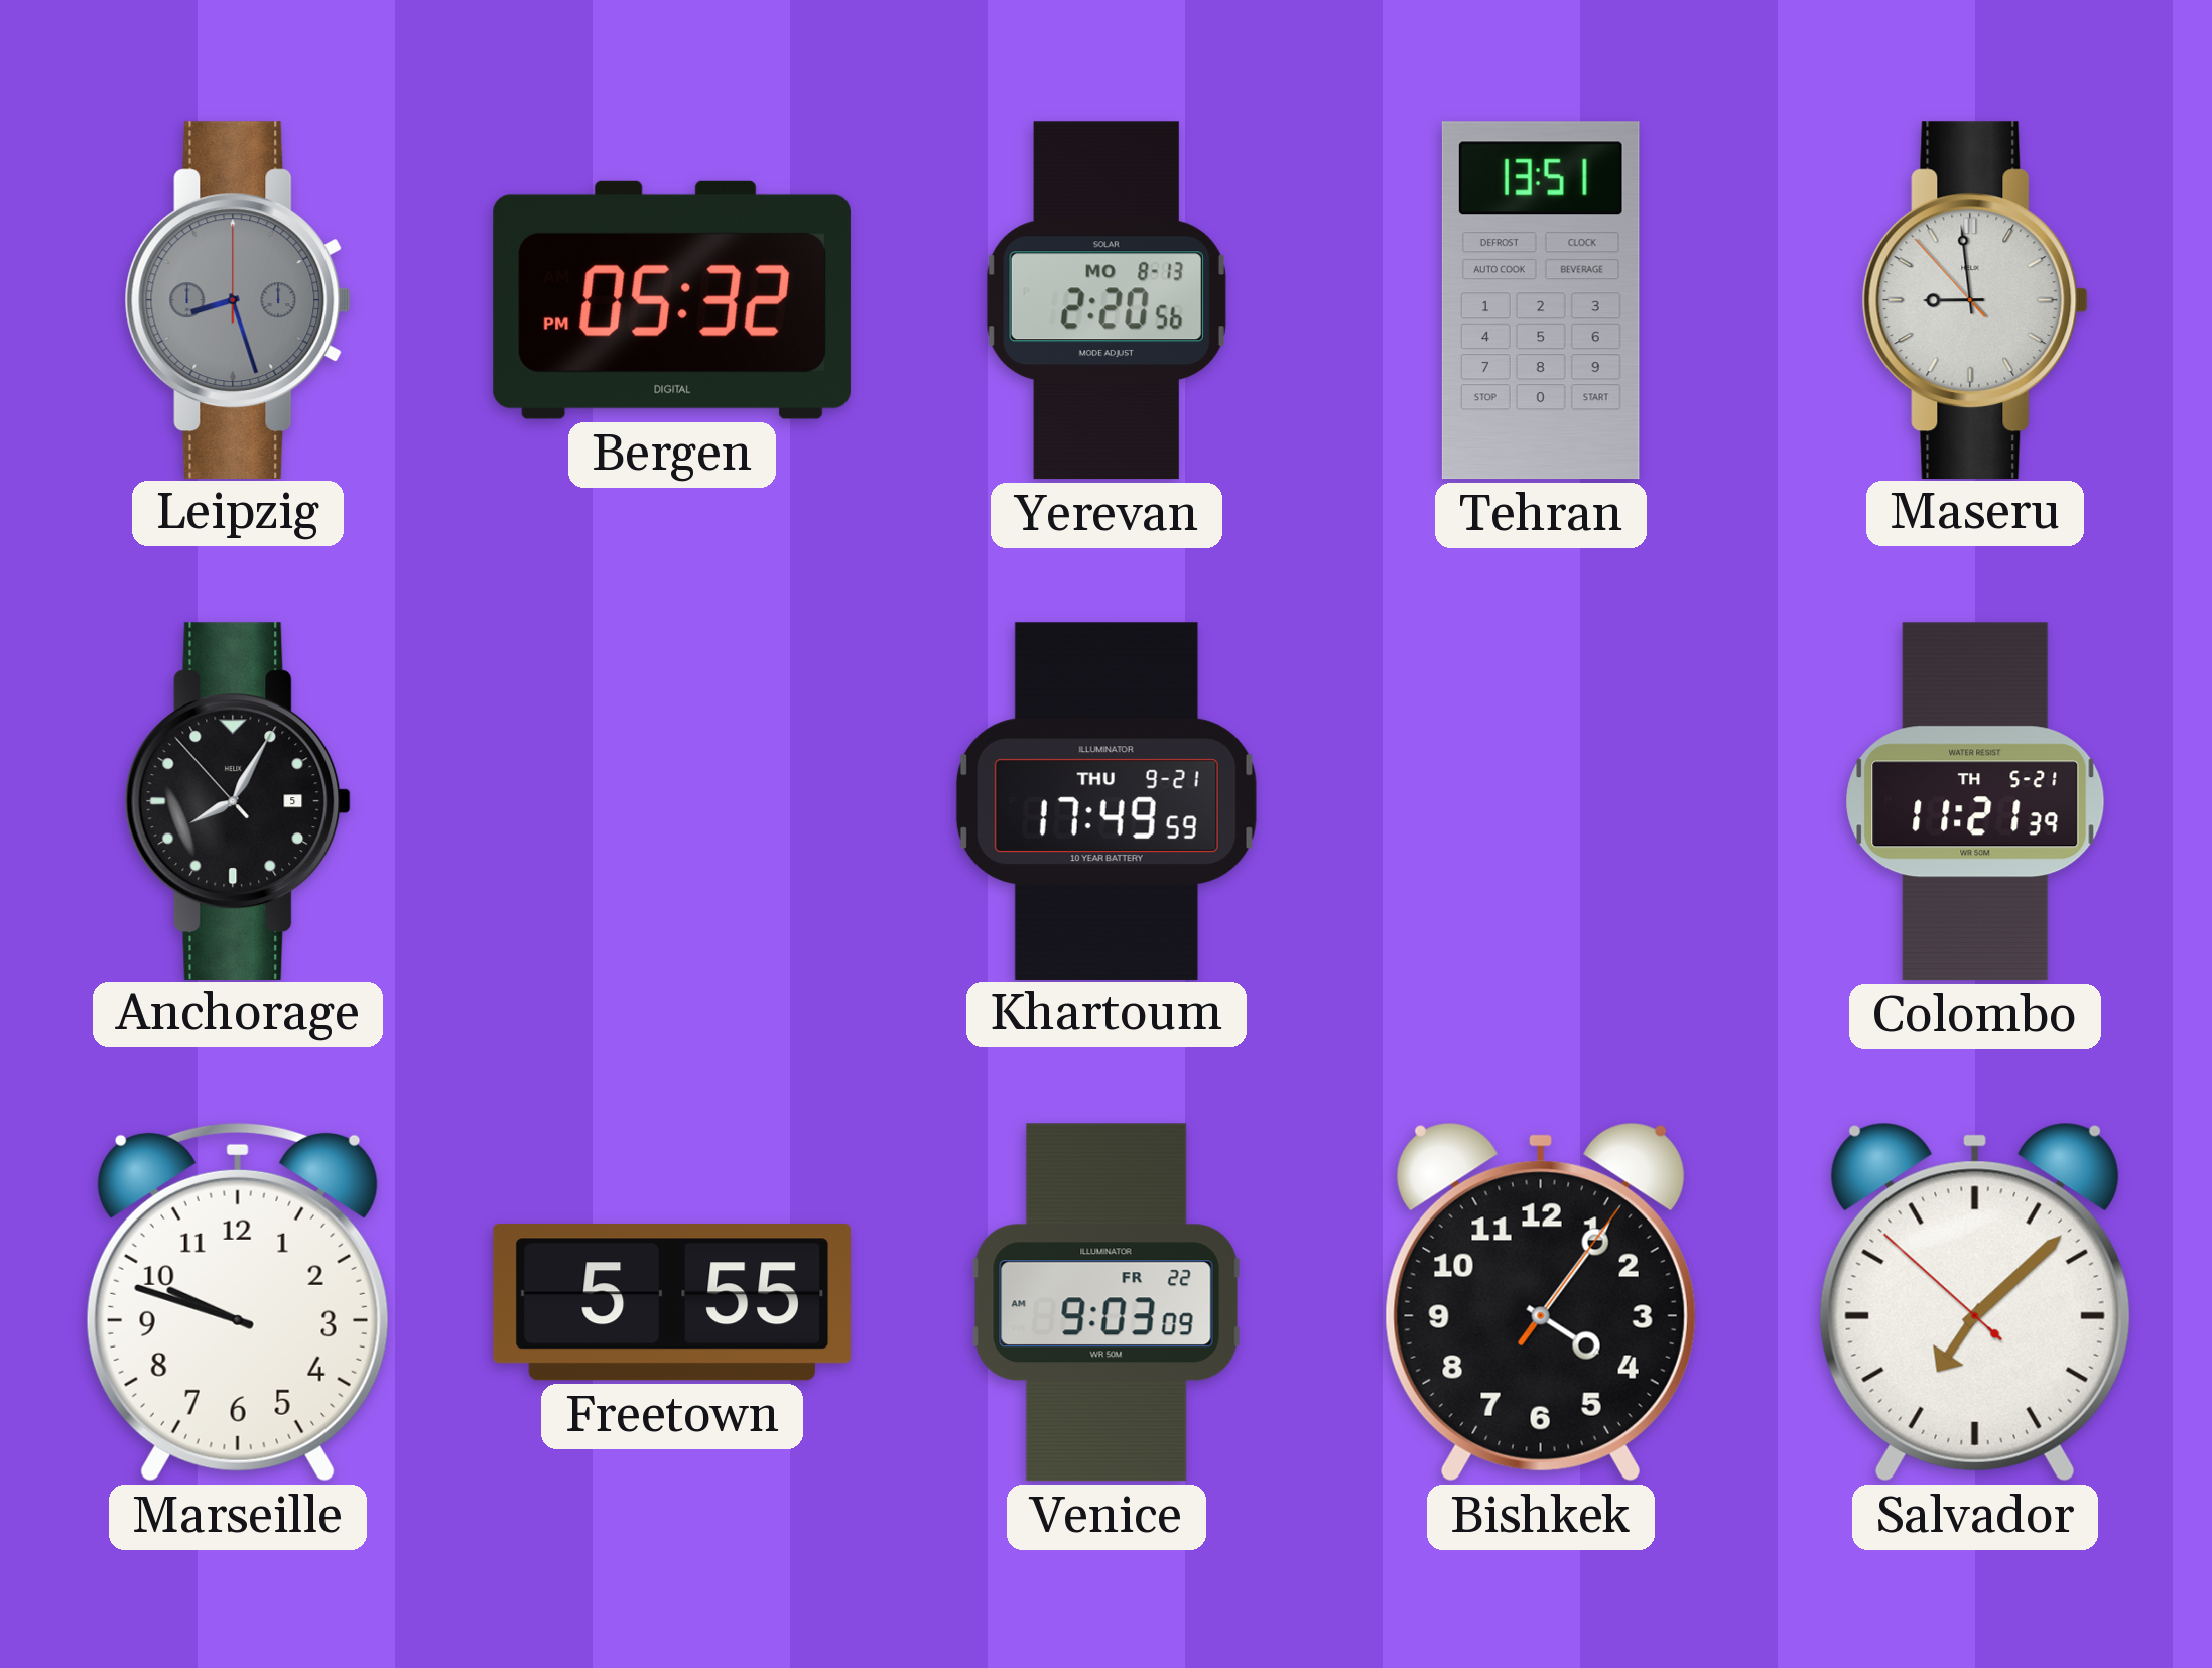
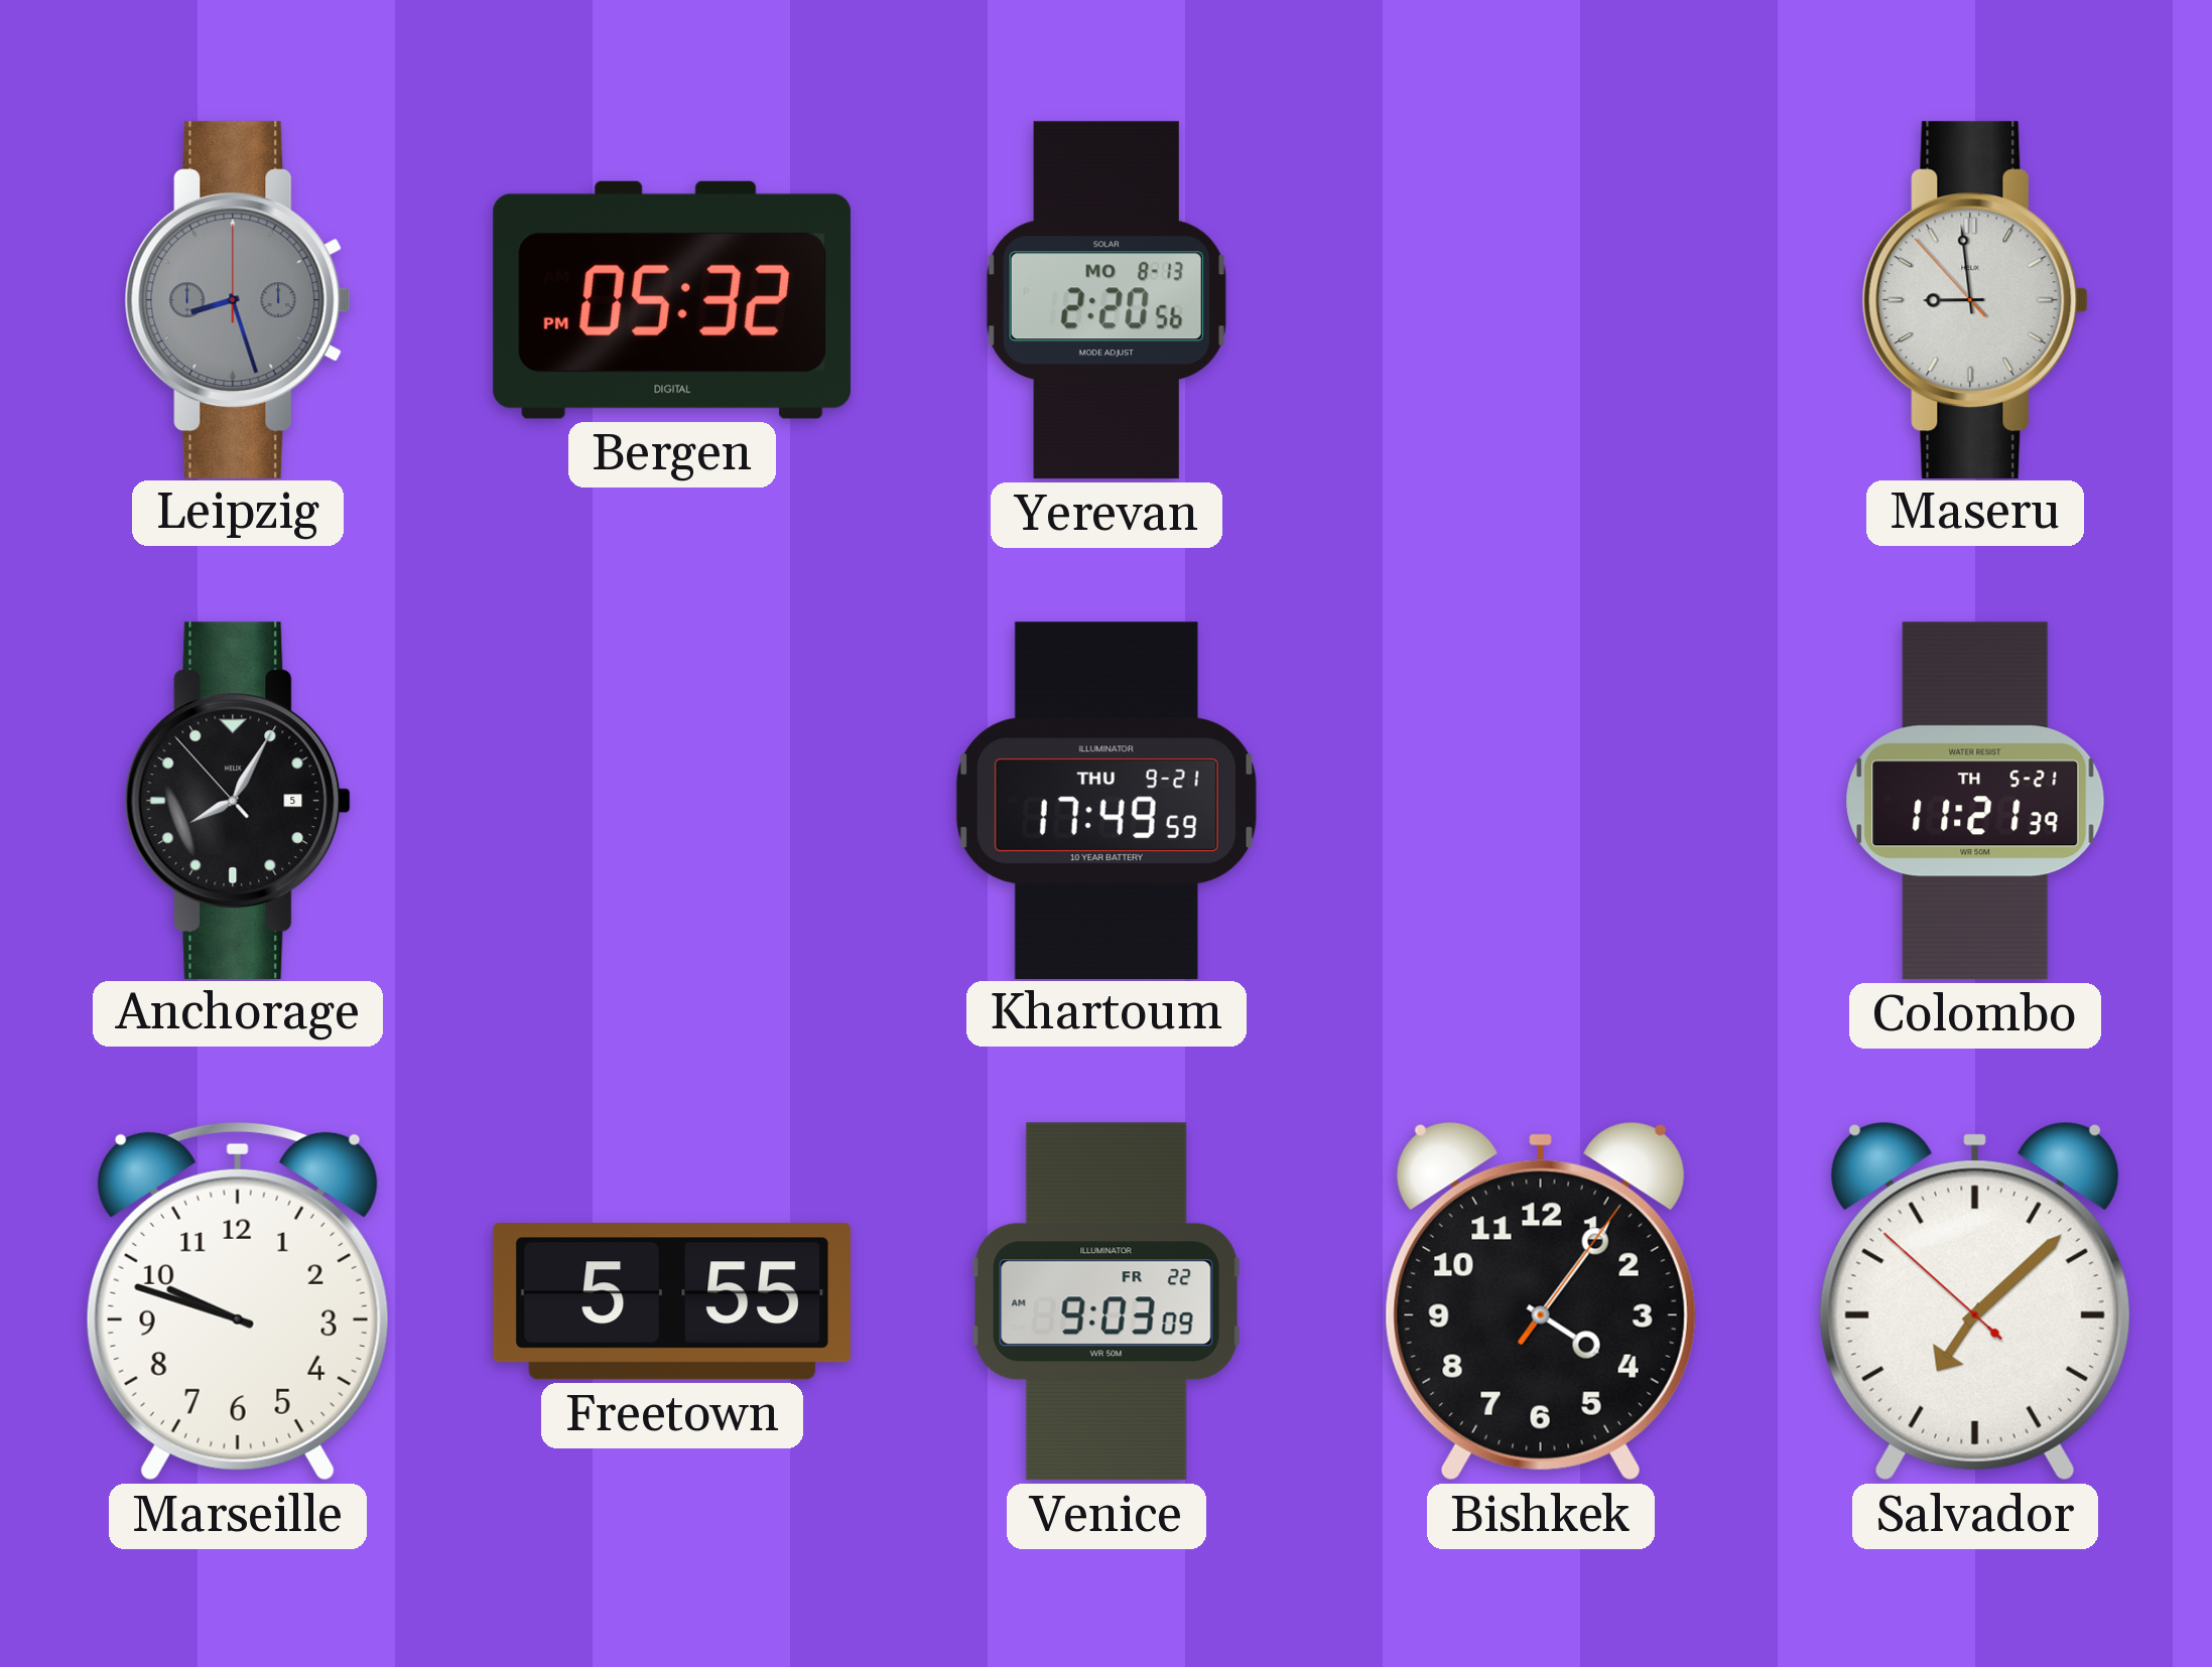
Tehran: 13:51 -> none (1541, 300)
